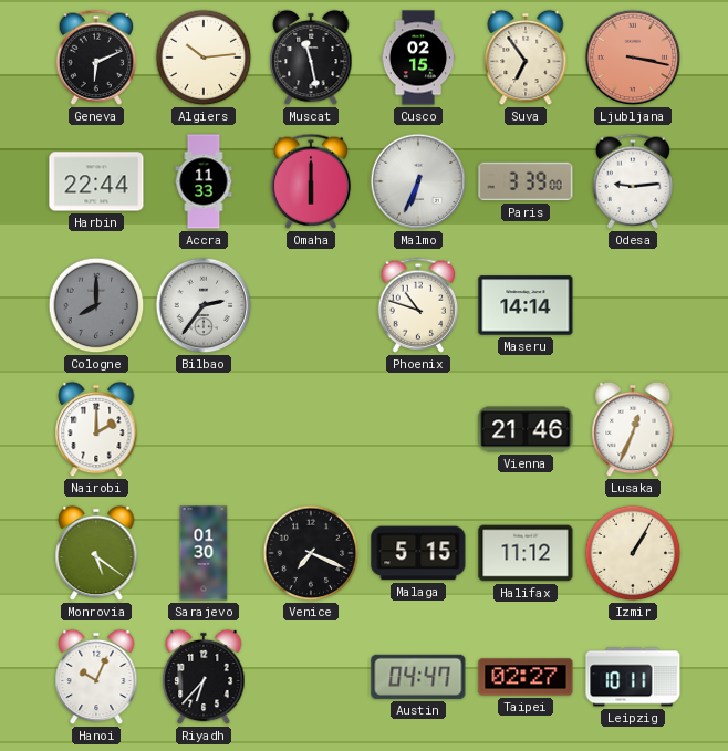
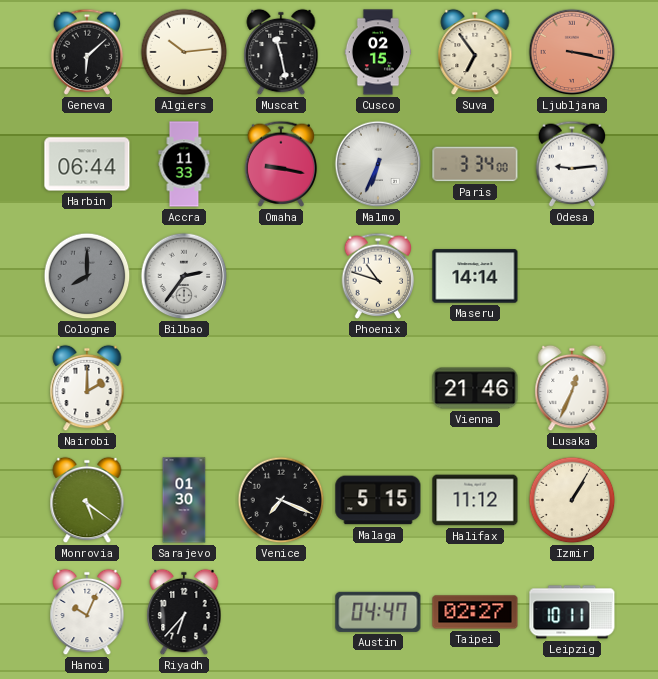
Geneva: 6:11 -> 6:08 (87, 52)
Harbin: 22:44 -> 06:44 (87, 164)
Omaha: 6:00 -> 9:17 (281, 164)
Paris: 3:39 -> 3:34 (475, 164)
